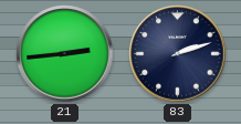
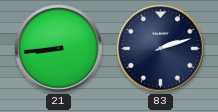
21: 2:44 -> 8:44 (59, 49)
